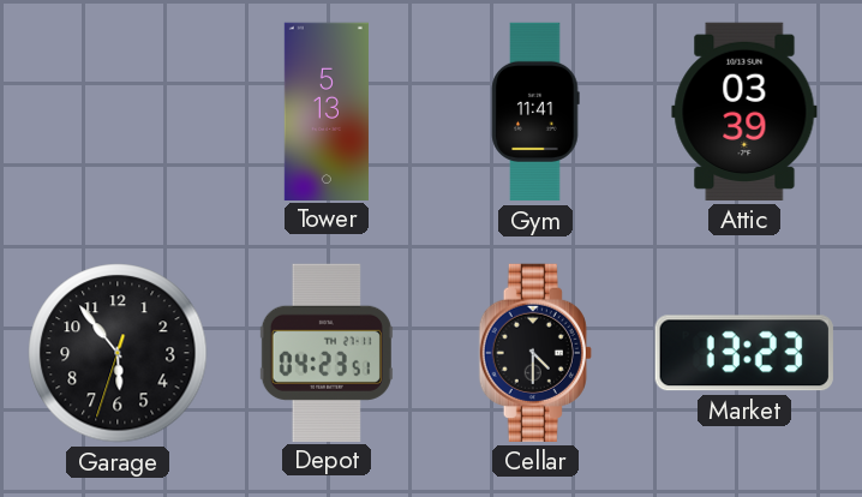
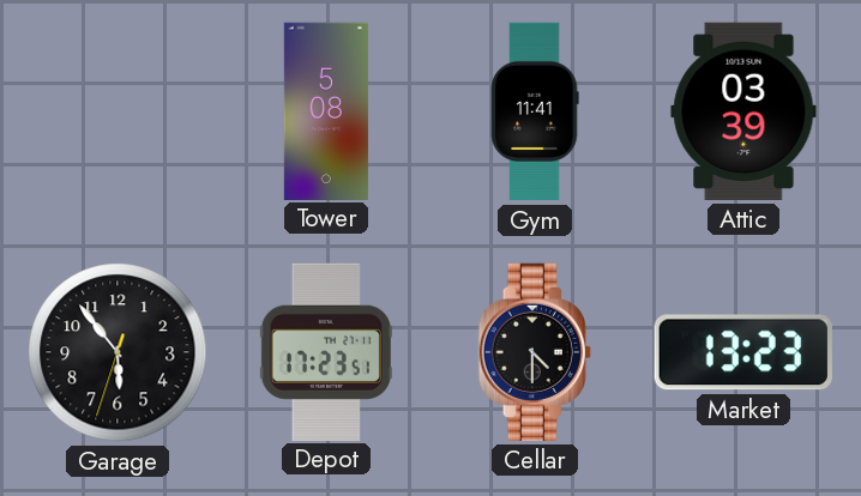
Tower: 5:13 -> 5:08 (326, 110)
Depot: 04:23 -> 17:23 (326, 351)
